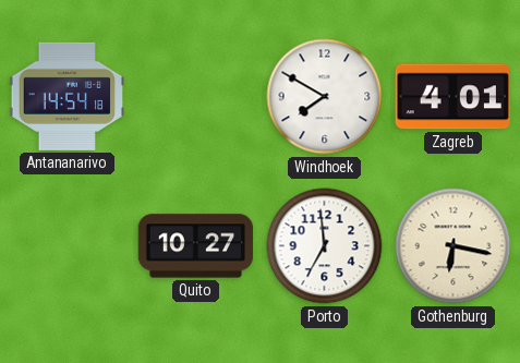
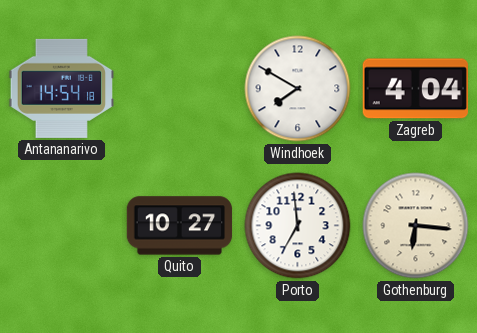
Zagreb: 4:01 -> 4:04 (415, 89)
Gothenburg: 6:17 -> 6:16 (416, 226)
